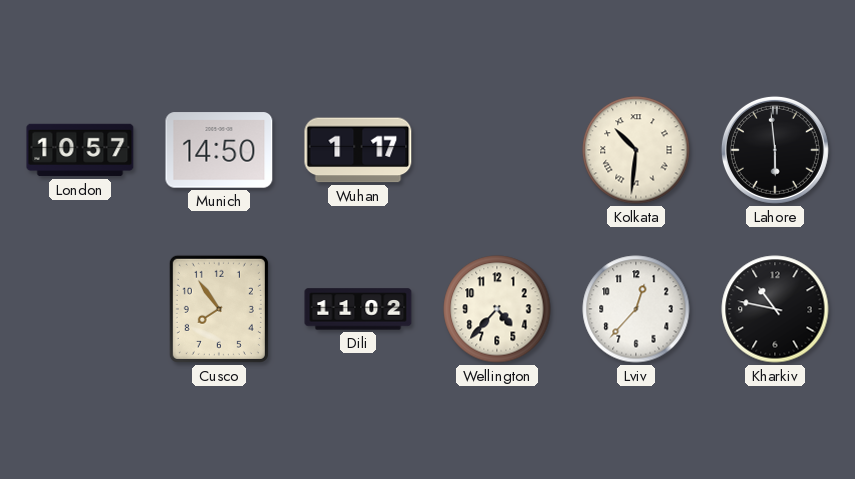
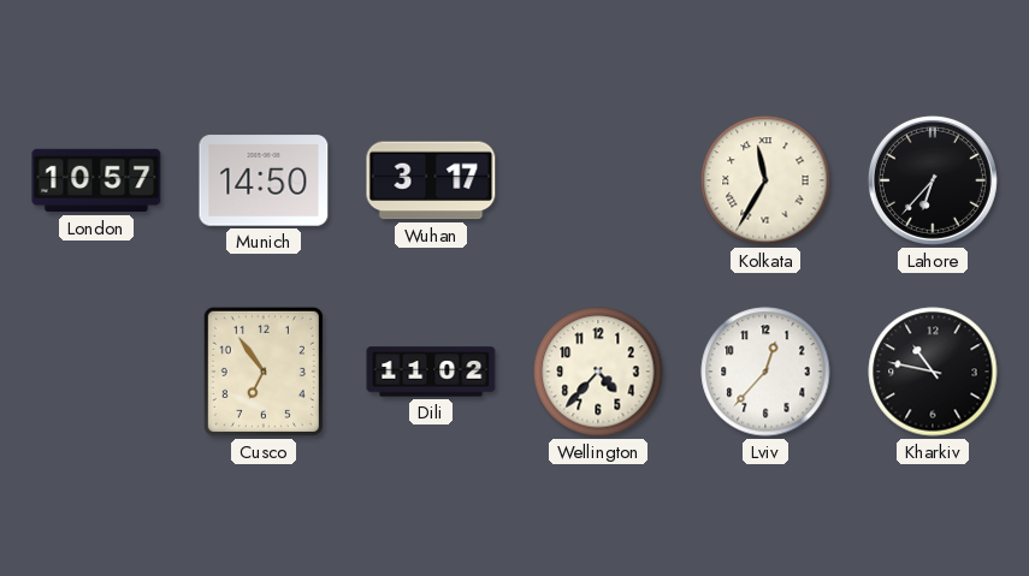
Wuhan: 1:17 -> 3:17 (431, 180)
Kolkata: 10:31 -> 11:35 (765, 180)
Lahore: 5:59 -> 6:37 (933, 180)
Cusco: 7:54 -> 6:54 (264, 372)
